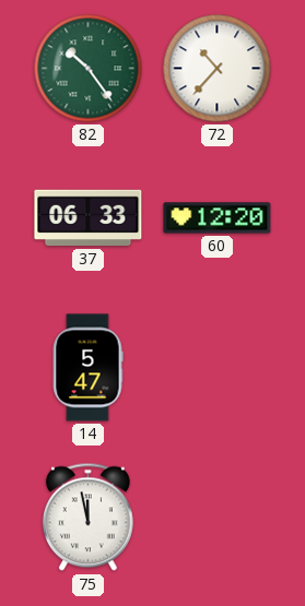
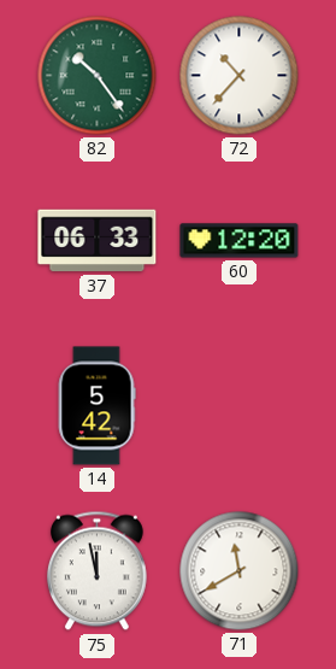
14: 5:47 -> 5:42 (96, 406)
71: none -> 11:40 (240, 571)
